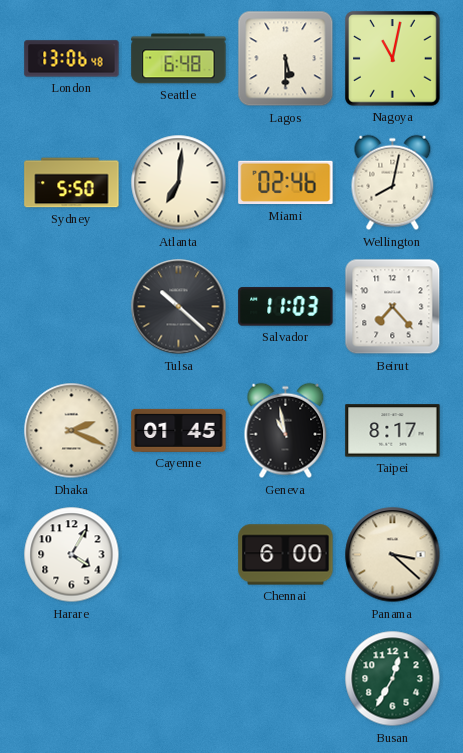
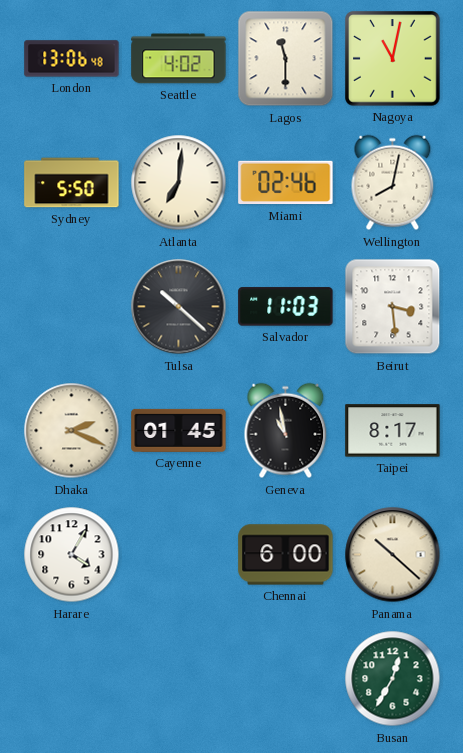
Seattle: 6:48 -> 4:02 (179, 59)
Lagos: 5:30 -> 11:30 (286, 59)
Beirut: 7:23 -> 3:29 (393, 307)
Panama: 3:22 -> 10:22 (393, 555)
